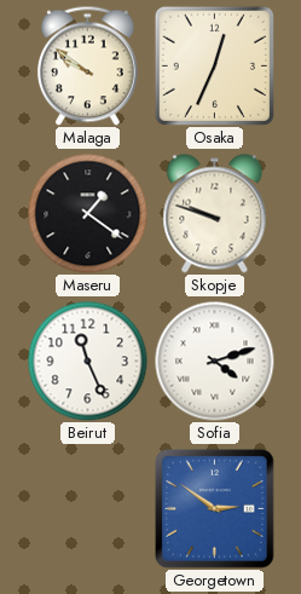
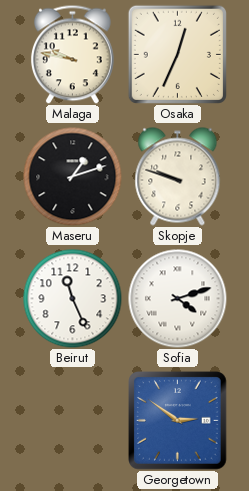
Malaga: 9:51 -> 9:47 (73, 54)
Maseru: 1:21 -> 1:12 (73, 177)
